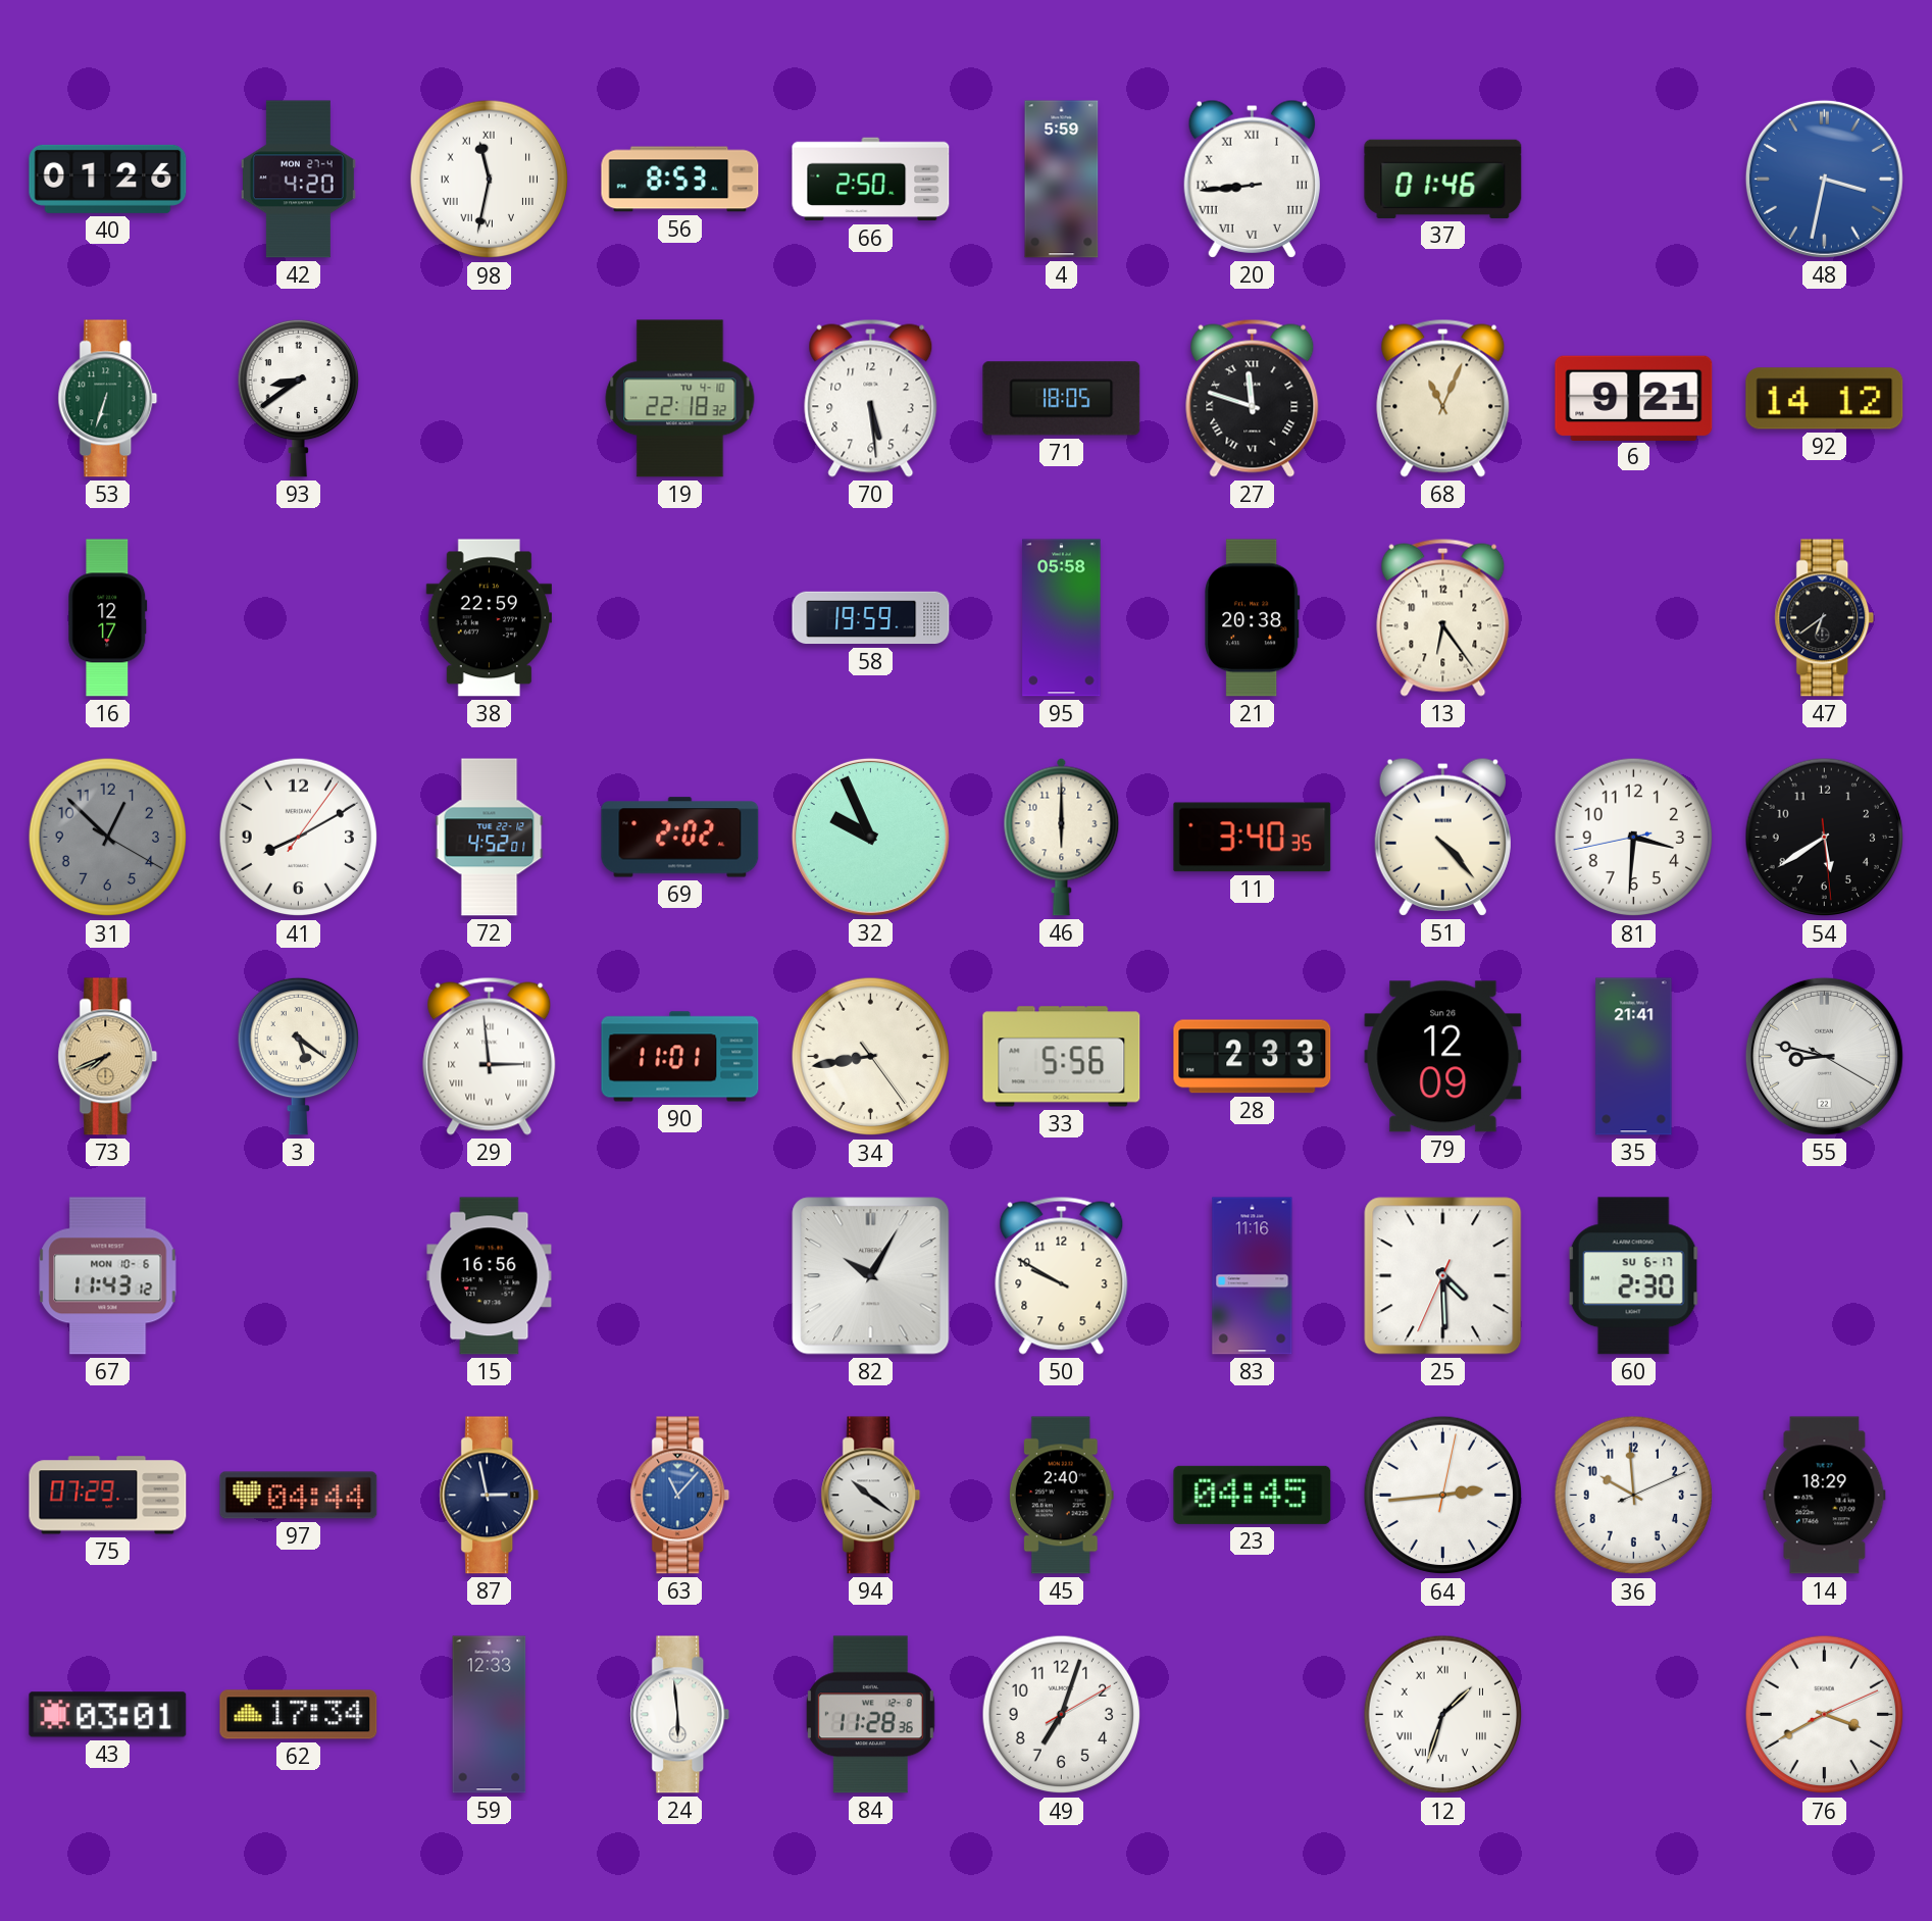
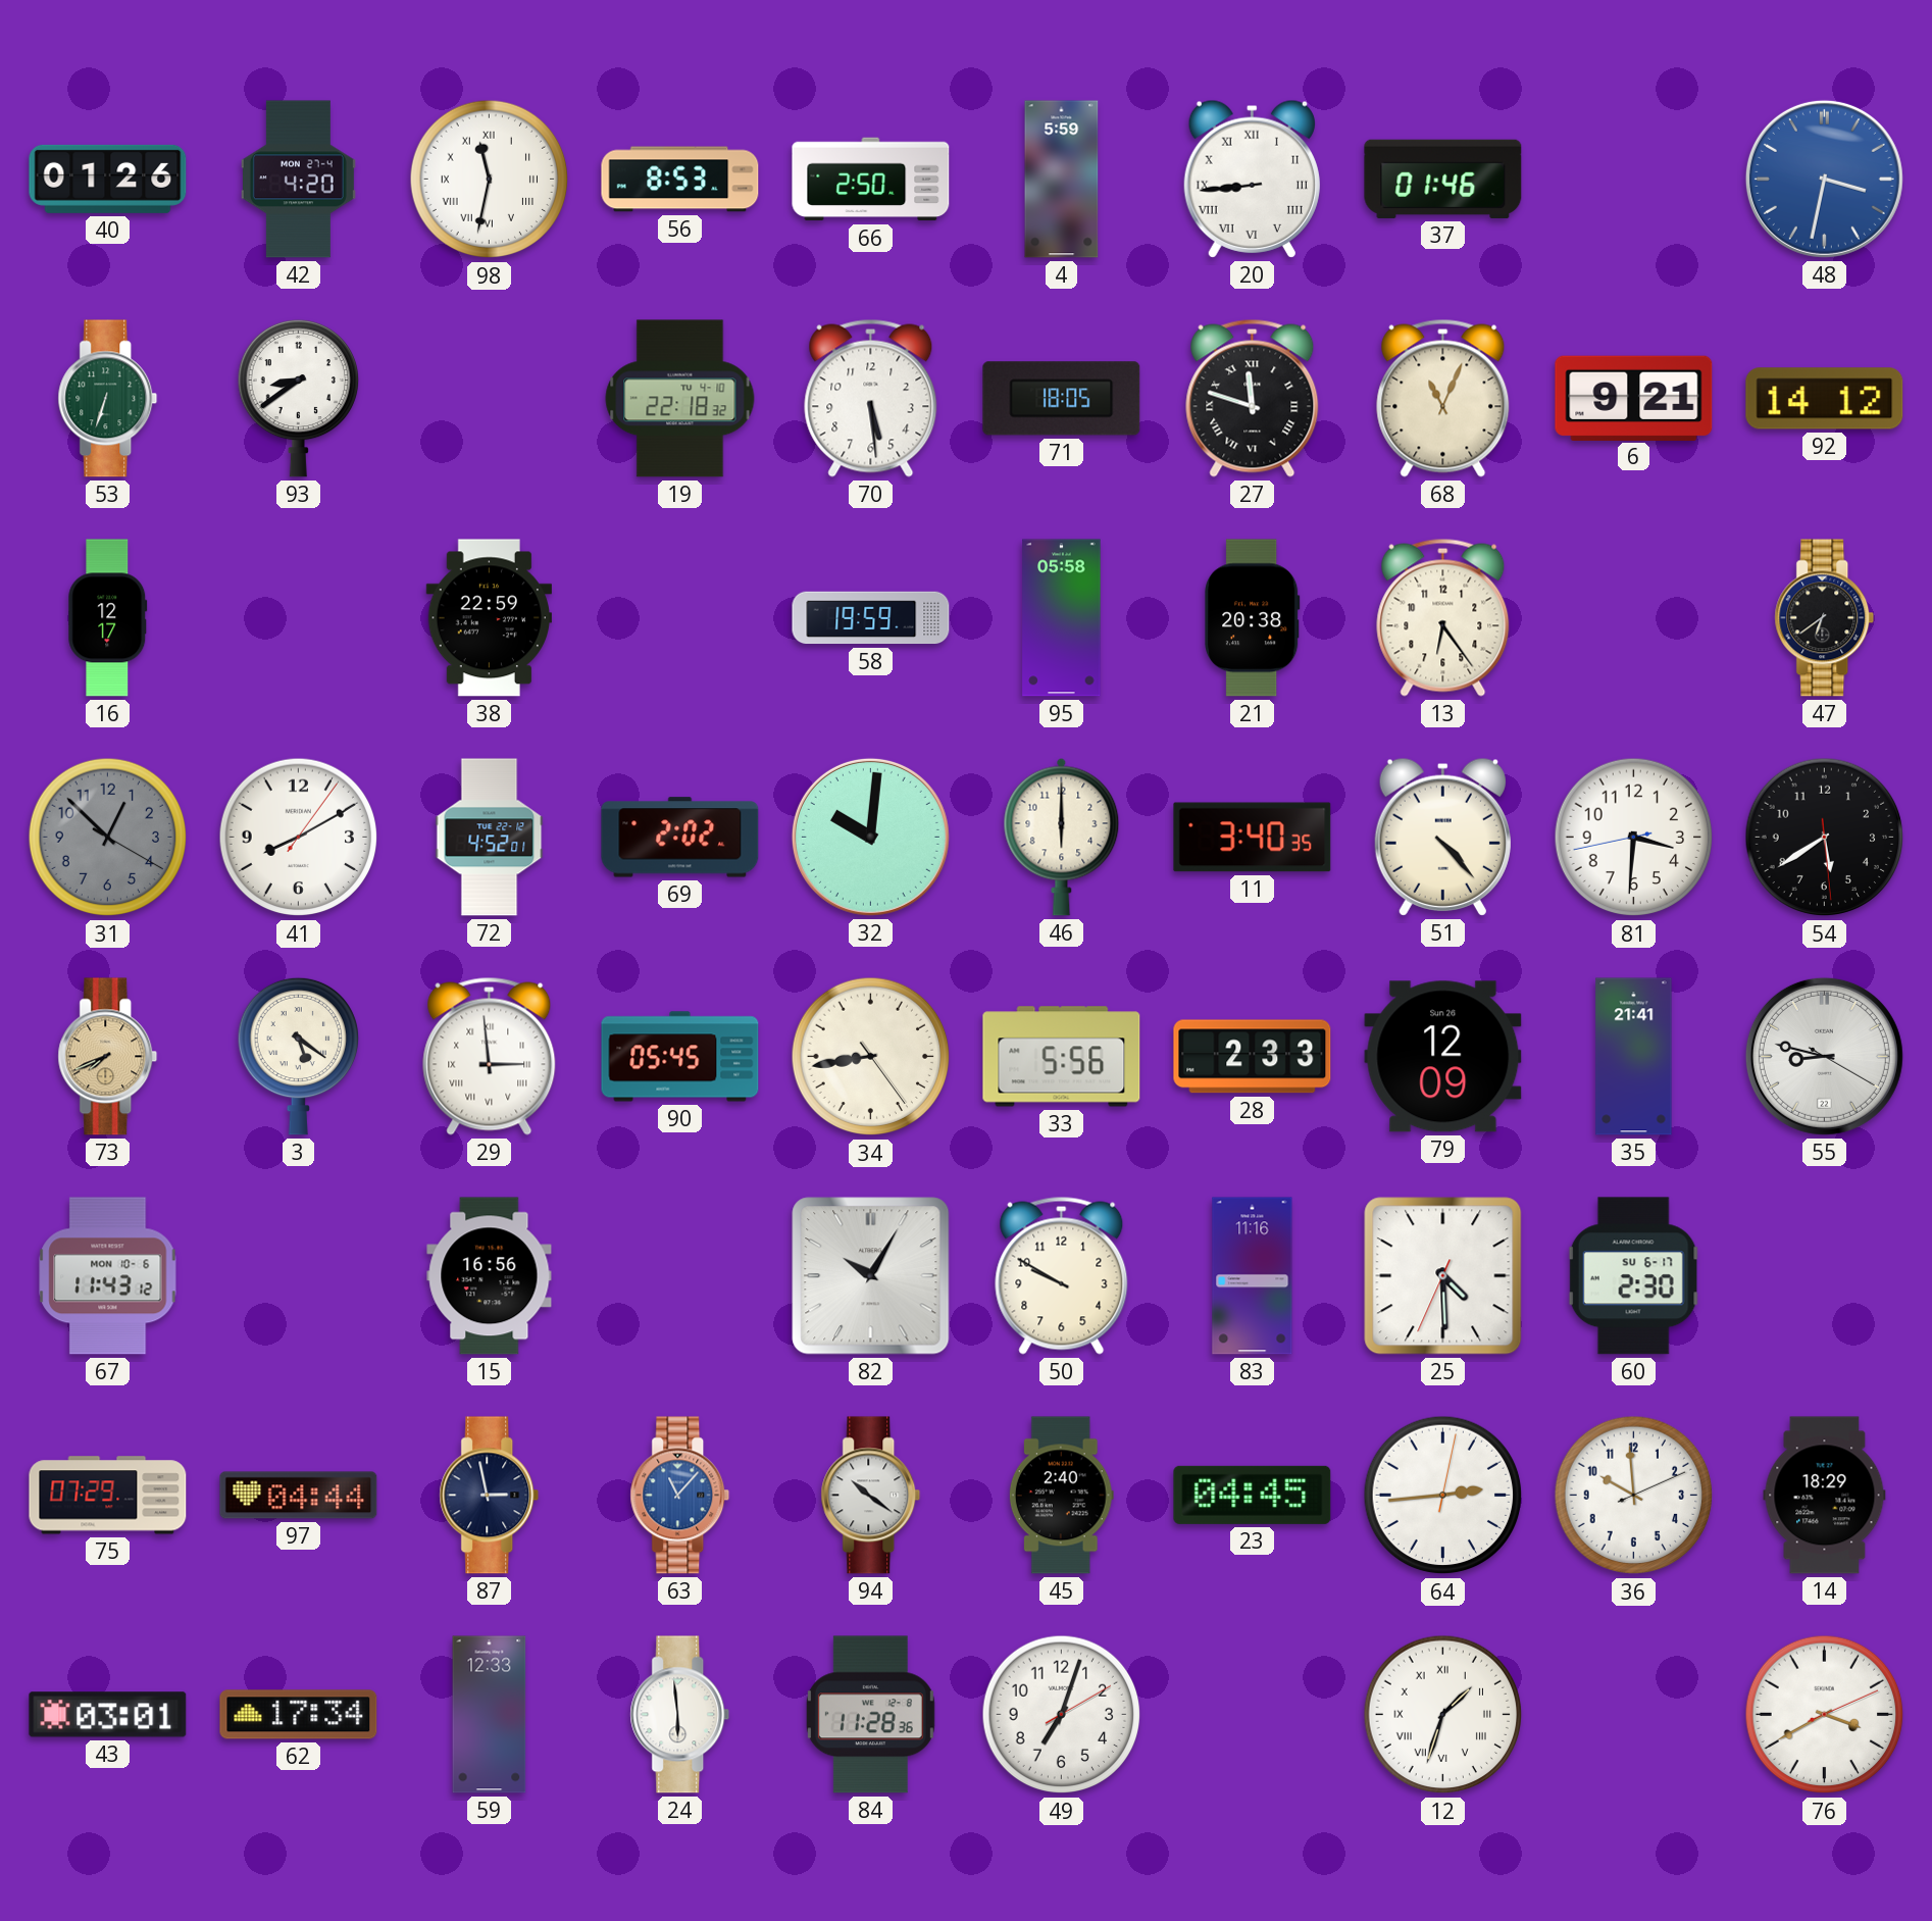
32: 9:56 -> 10:01 (870, 837)
90: 11:01 -> 05:45 (680, 1057)
